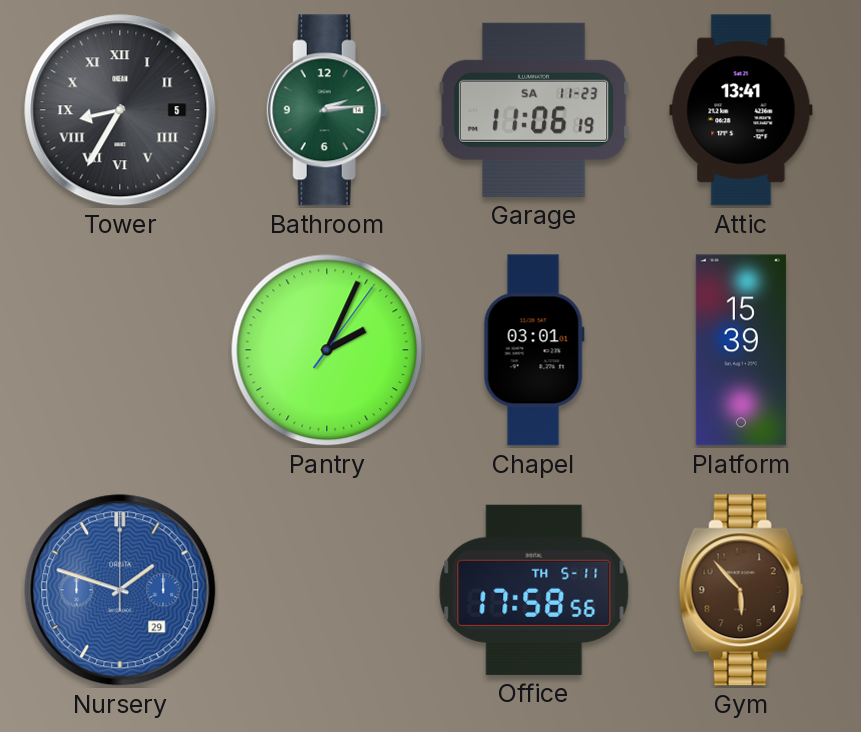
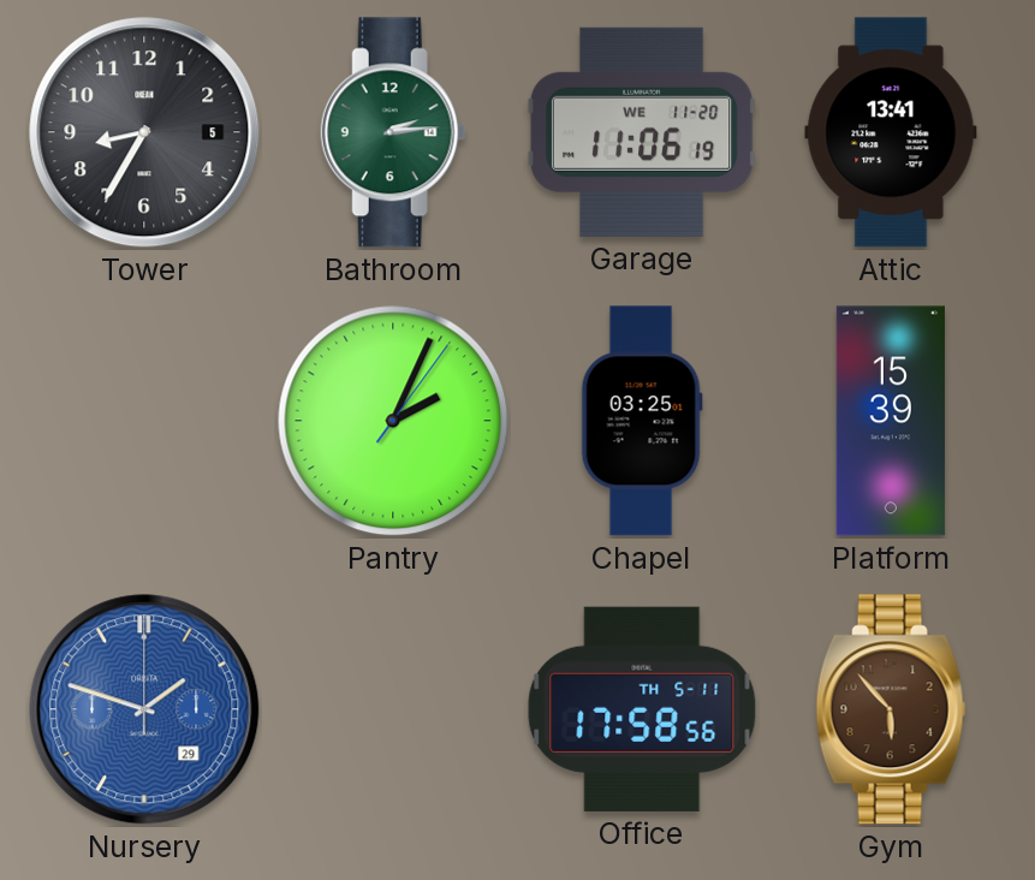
Tower numerals: Roman -> Arabic (144, 132)
Garage date: SA 11-23 -> WE 11-20 (642, 132)
Chapel: 03:01 -> 03:25 (642, 421)
